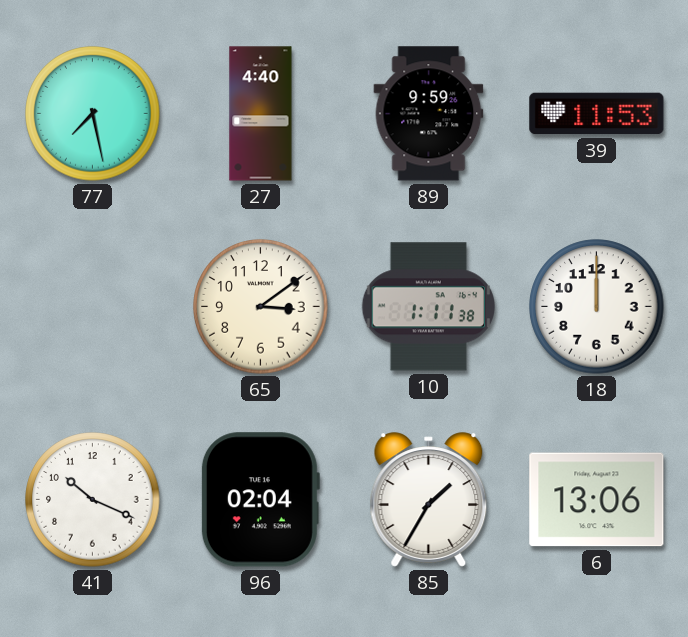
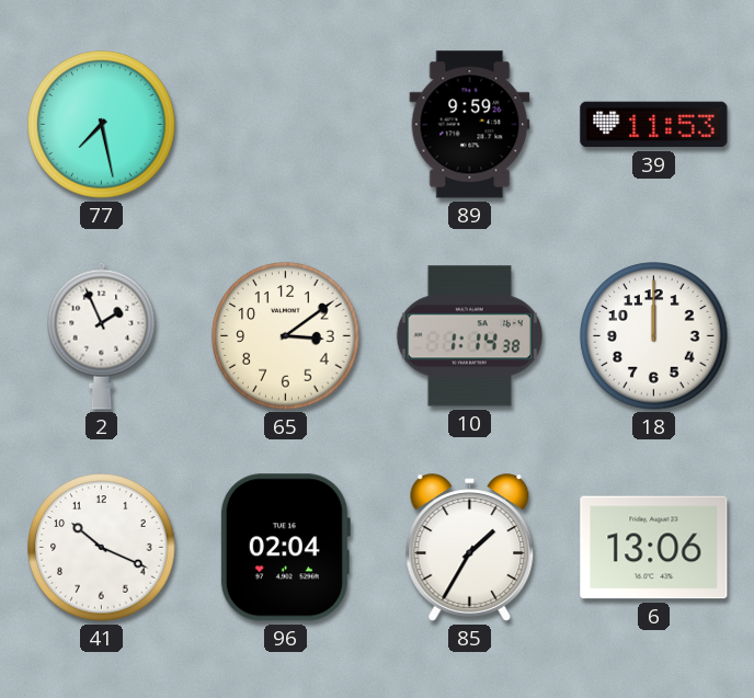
27: 4:40 -> none (261, 114)
2: none -> 1:56 (102, 335)
10: 1:11 -> 1:14 (469, 336)
